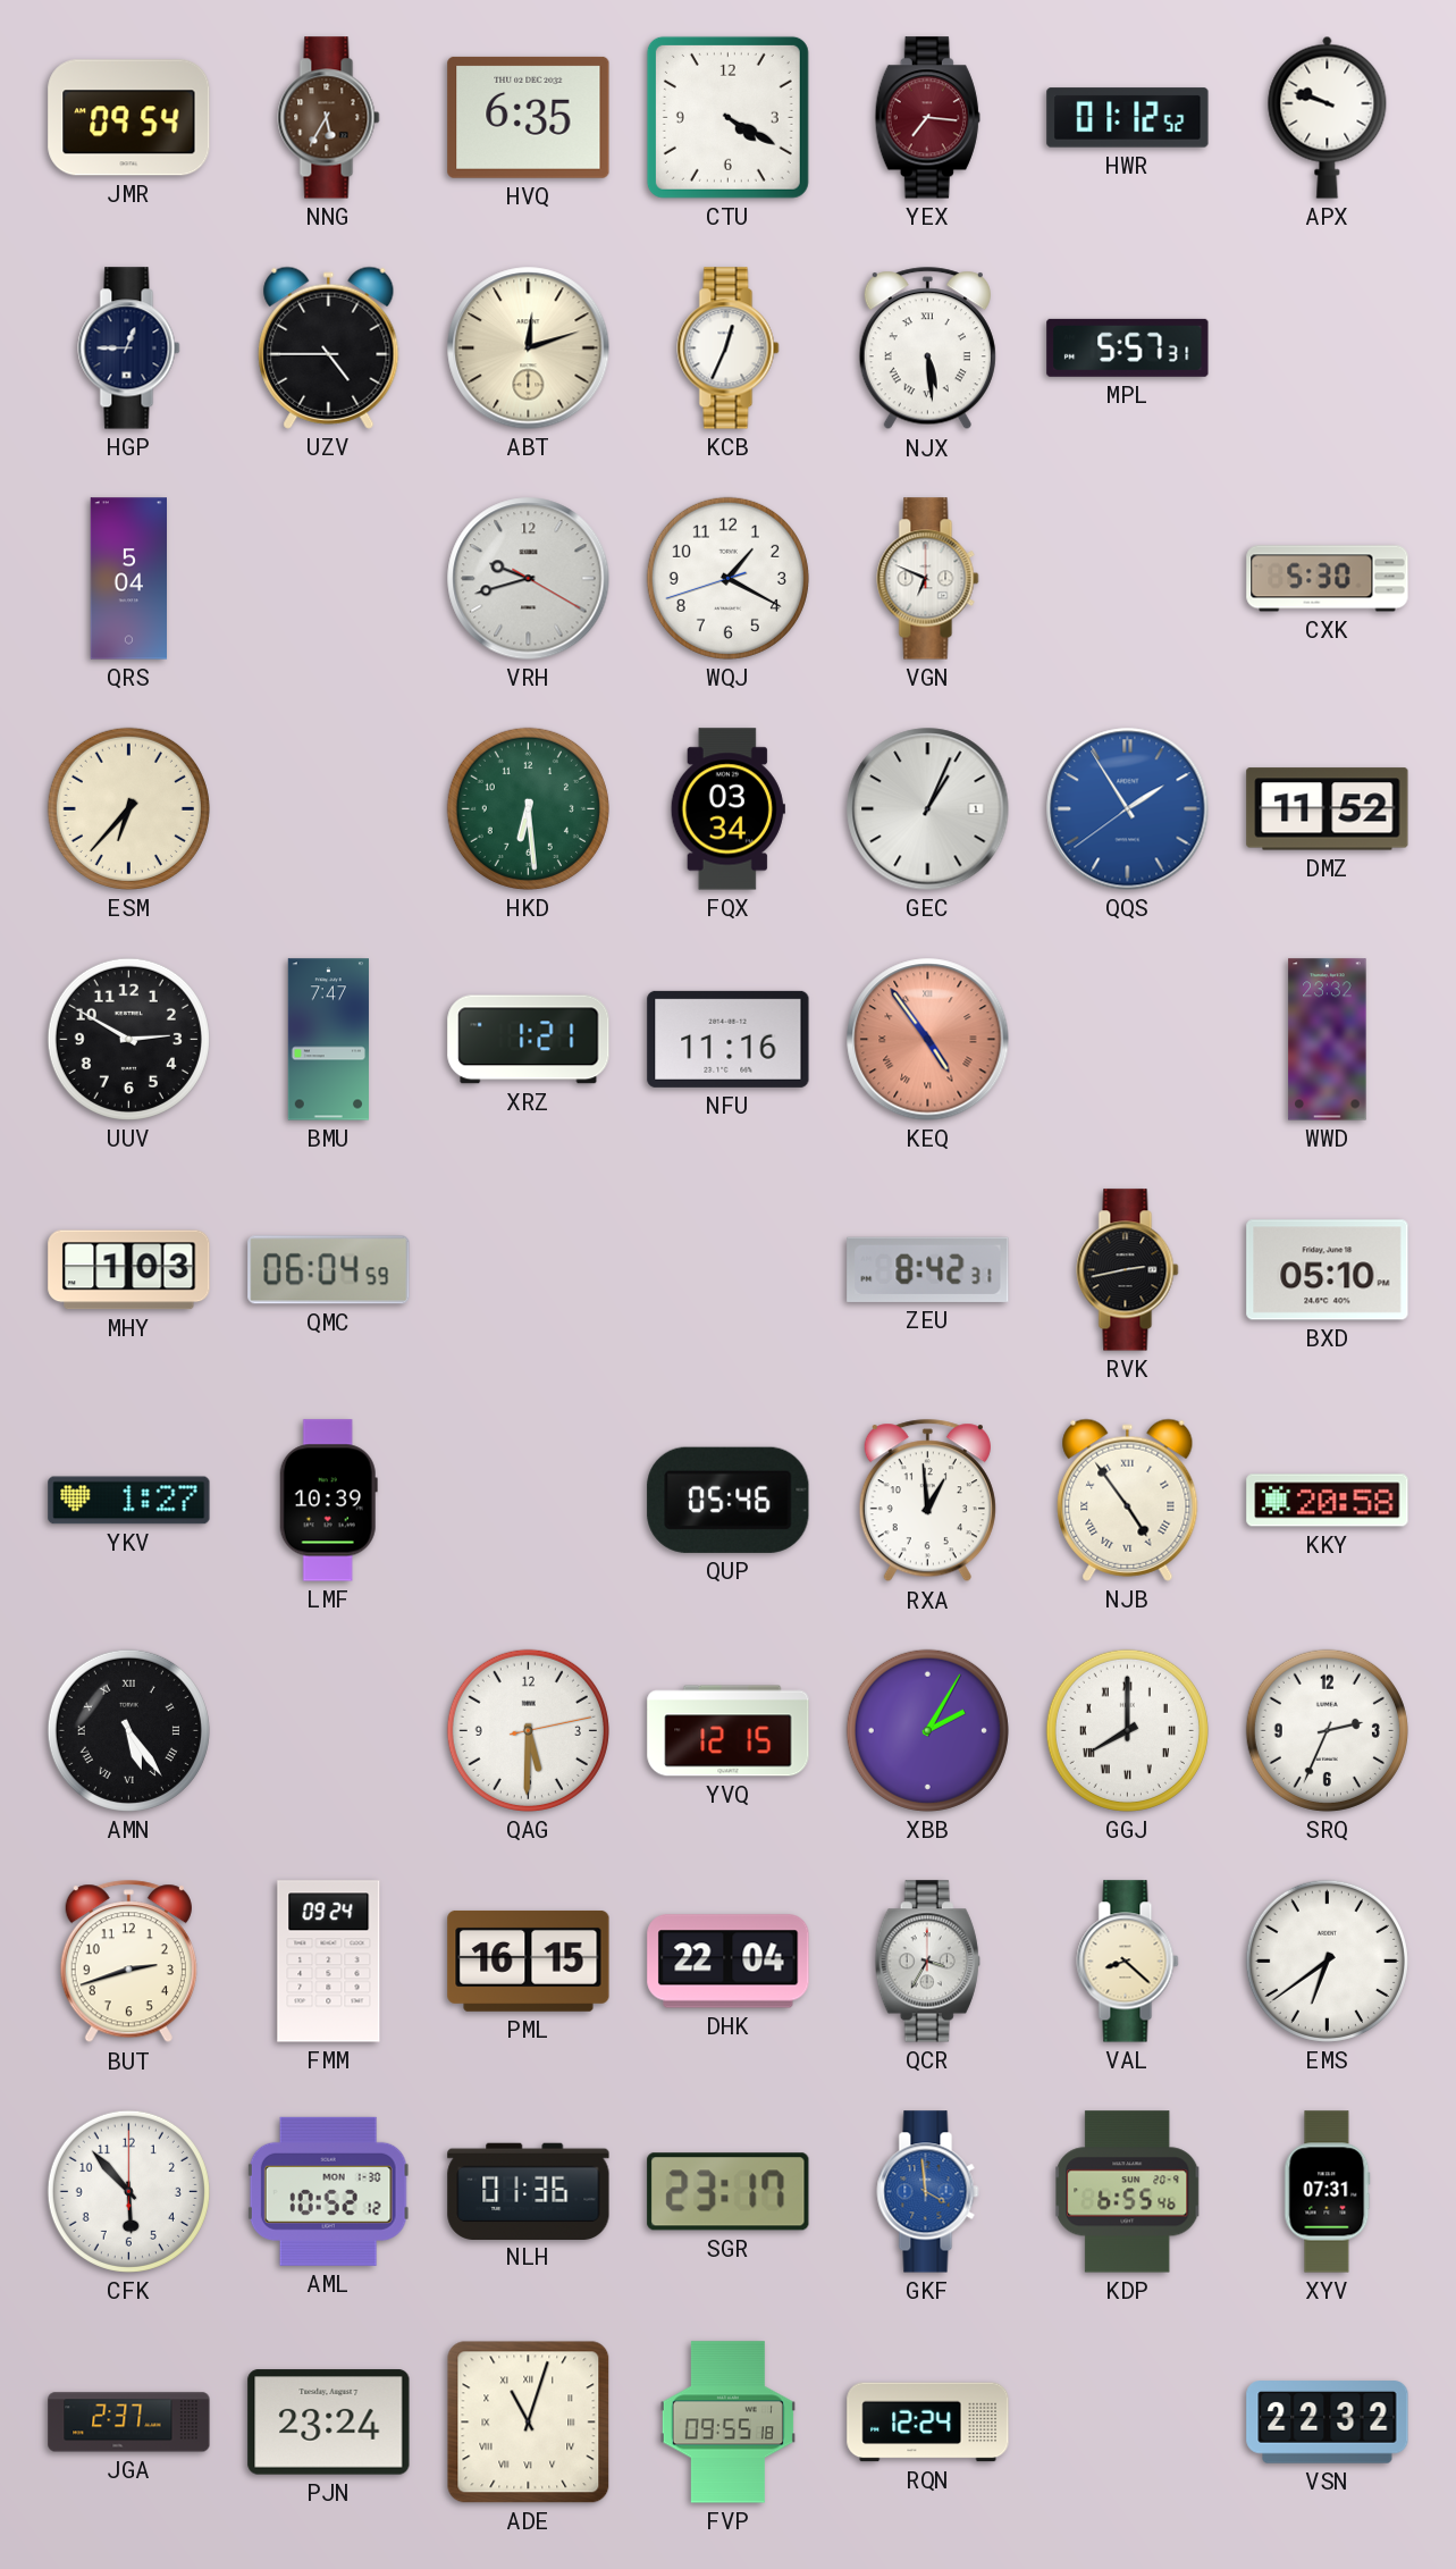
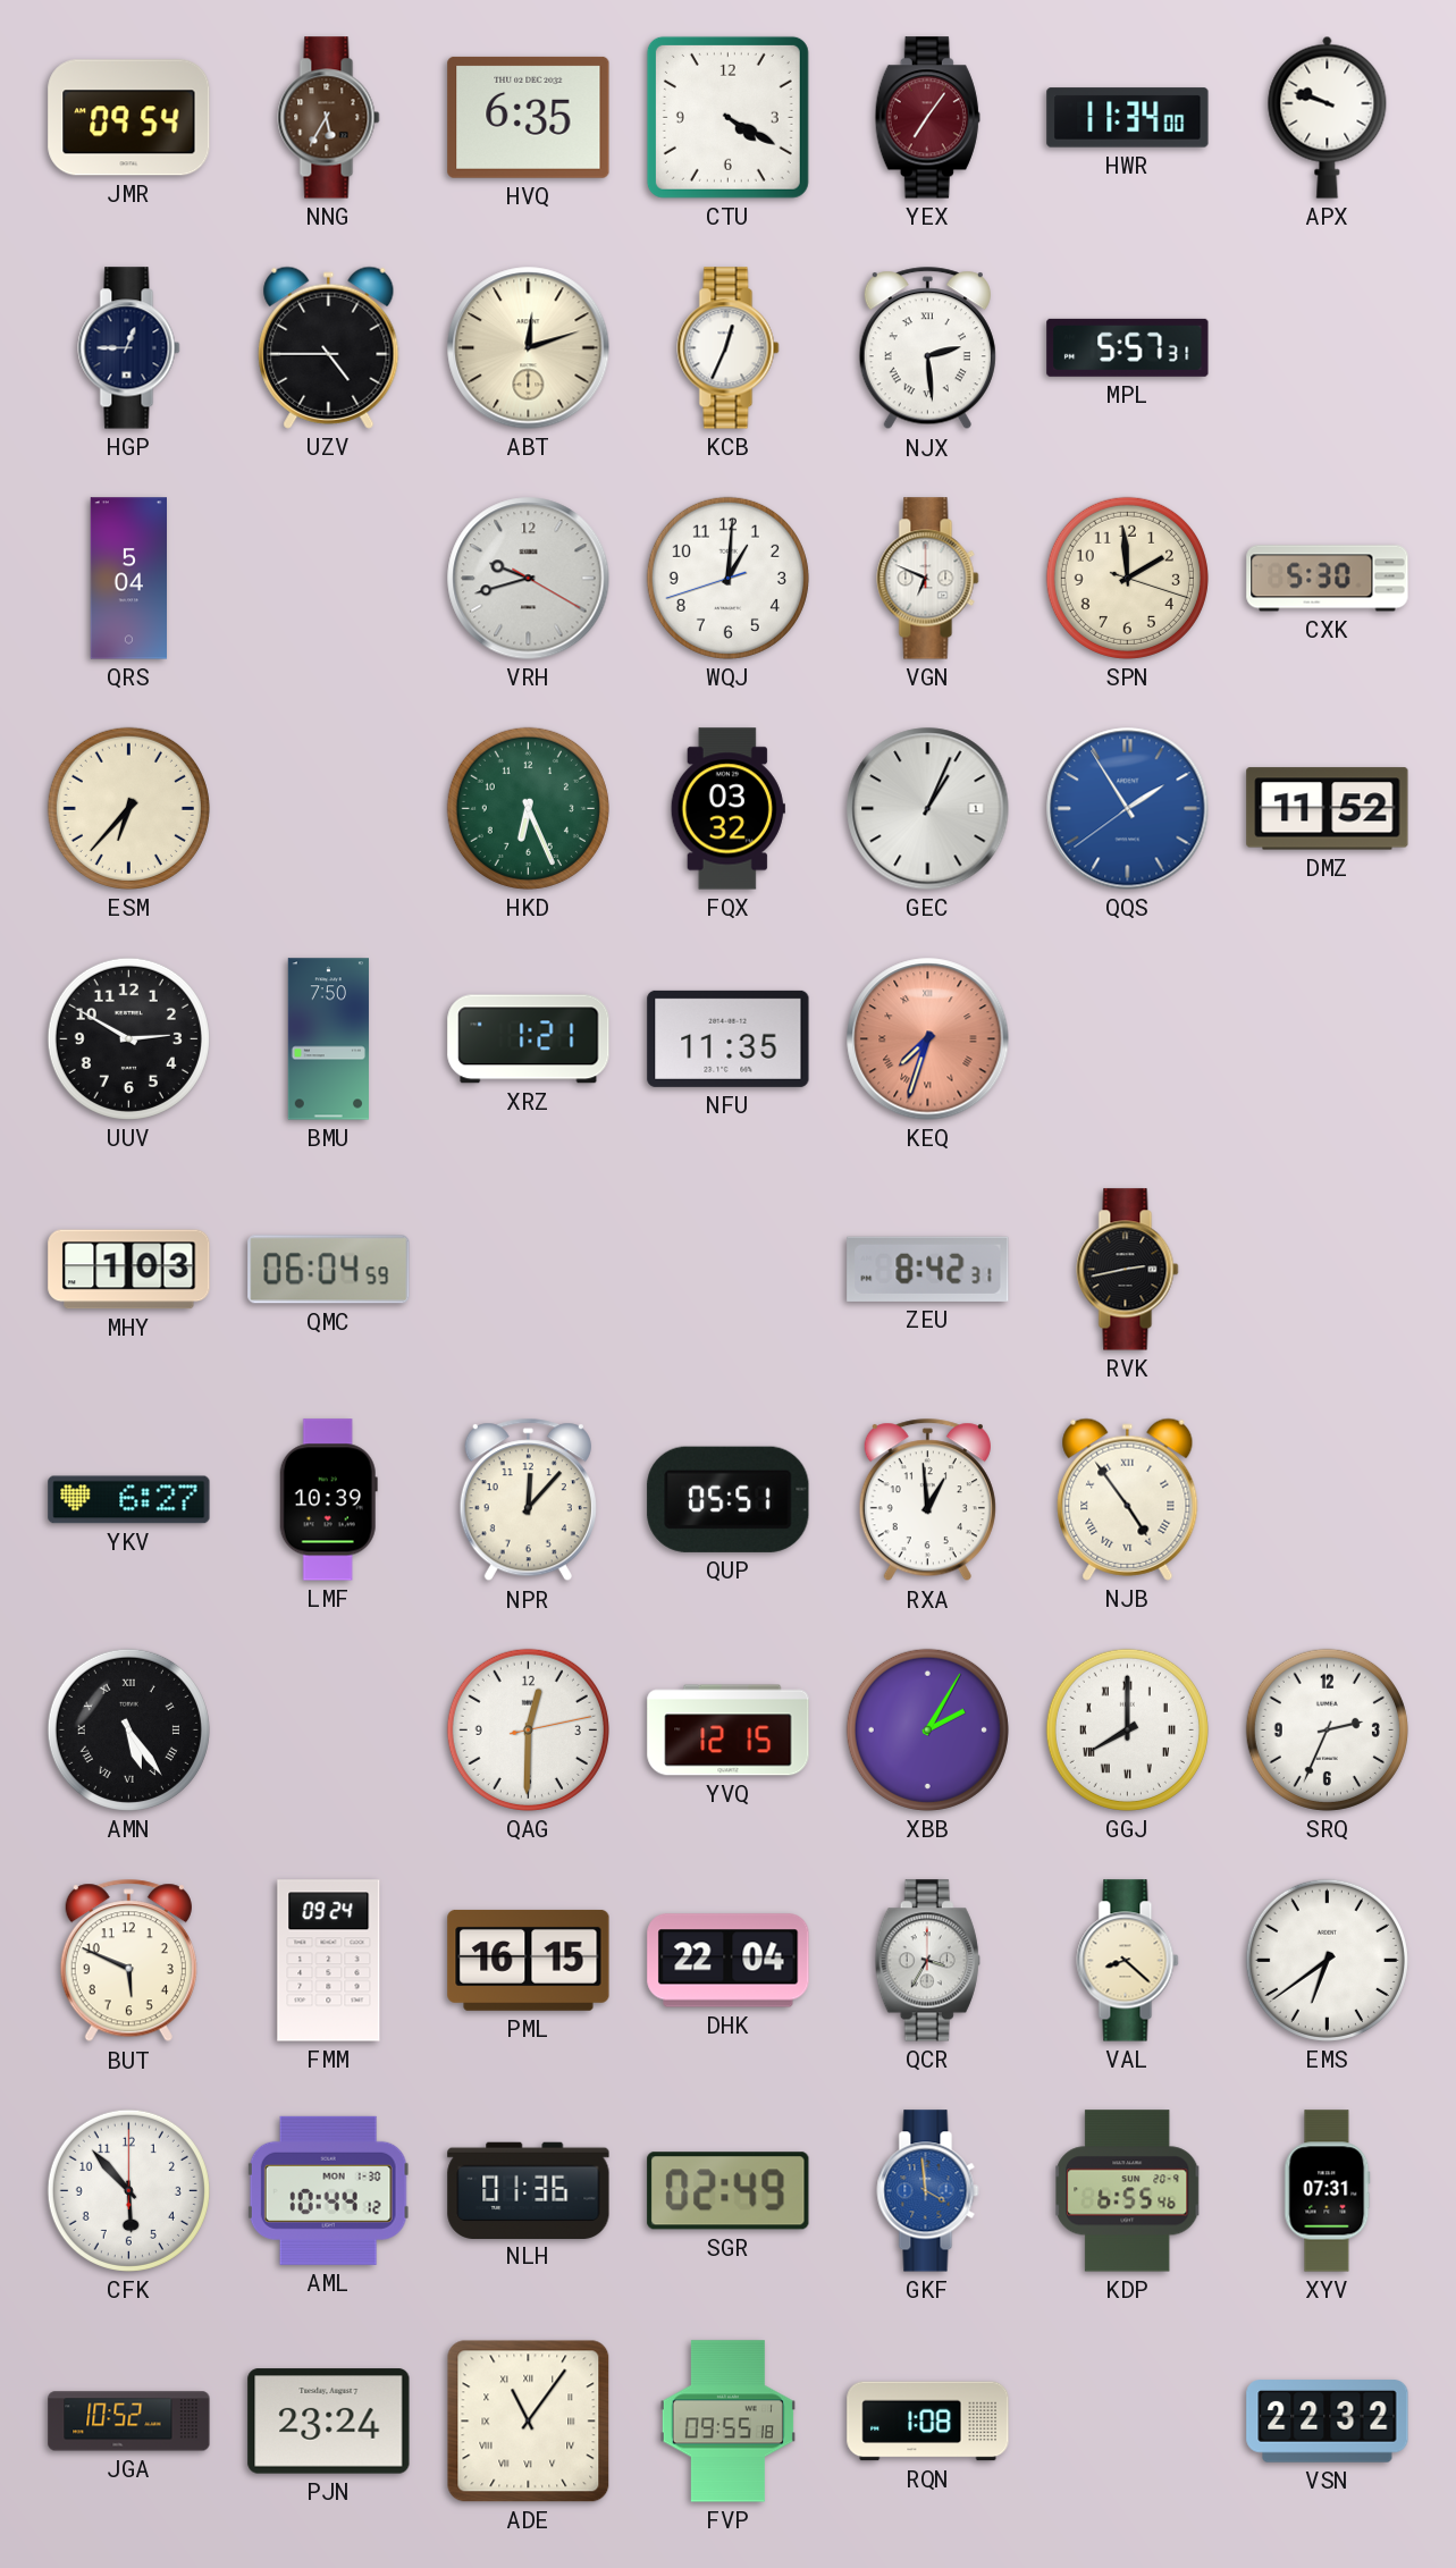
YEX: 7:16 -> 7:06 (927, 118)
HWR: 01:12 -> 11:34 (1128, 118)
NJX: 5:29 -> 2:29 (927, 348)
WQJ: 1:19 -> 1:00 (727, 578)
SPN: none -> 1:59 (1127, 578)
HKD: 6:29 -> 6:26 (528, 808)
FQX: 03:34 -> 03:32 (727, 809)
BMU: 7:47 -> 7:50 (328, 1039)
NFU: 11:16 -> 11:35 (729, 1038)
KEQ: 4:54 -> 7:33 (928, 1039)
WWD: 23:32 -> none (1328, 1040)
BXD: 05:10 -> none (1328, 1270)
YKV: 1:27 -> 6:27 (129, 1500)
NPR: none -> 12:07 (528, 1500)
QUP: 05:46 -> 05:51 (729, 1499)
KKY: 20:58 -> none (1328, 1501)
QAG: 5:30 -> 12:30 (528, 1729)
BUT: 2:42 -> 5:49 (128, 1961)
AML: 10:52 -> 10:44 (328, 2190)
SGR: 23:17 -> 02:49 (729, 2191)
JGA: 2:37 -> 10:52 (129, 2422)
ADE: 11:03 -> 11:06 (529, 2422)
RQN: 12:24 -> 1:08 (928, 2422)
